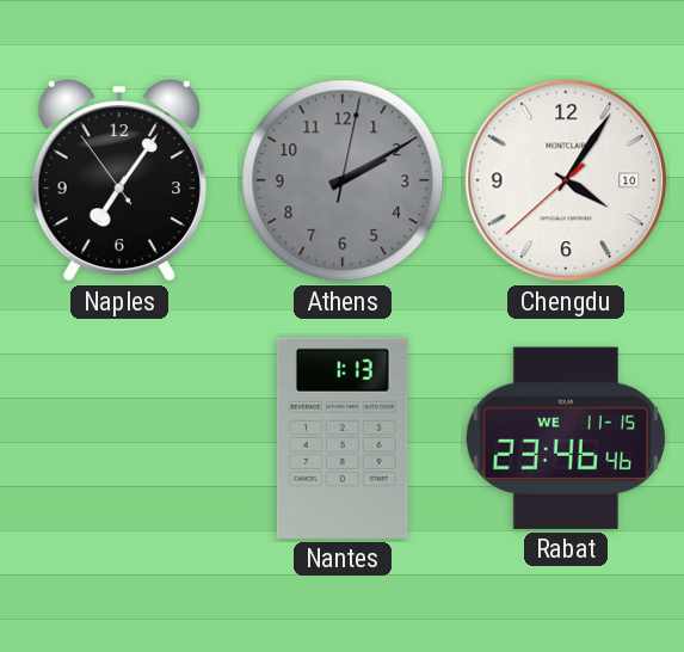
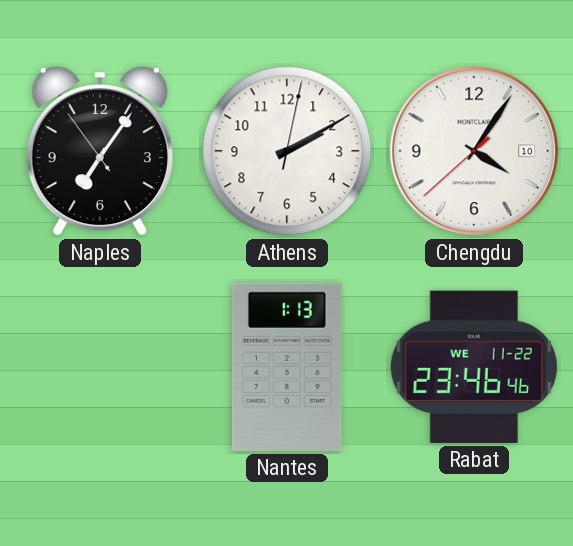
Athens dial: grey -> white (287, 151)
Rabat date: WE 11-15 -> WE 11-22 (474, 367)
